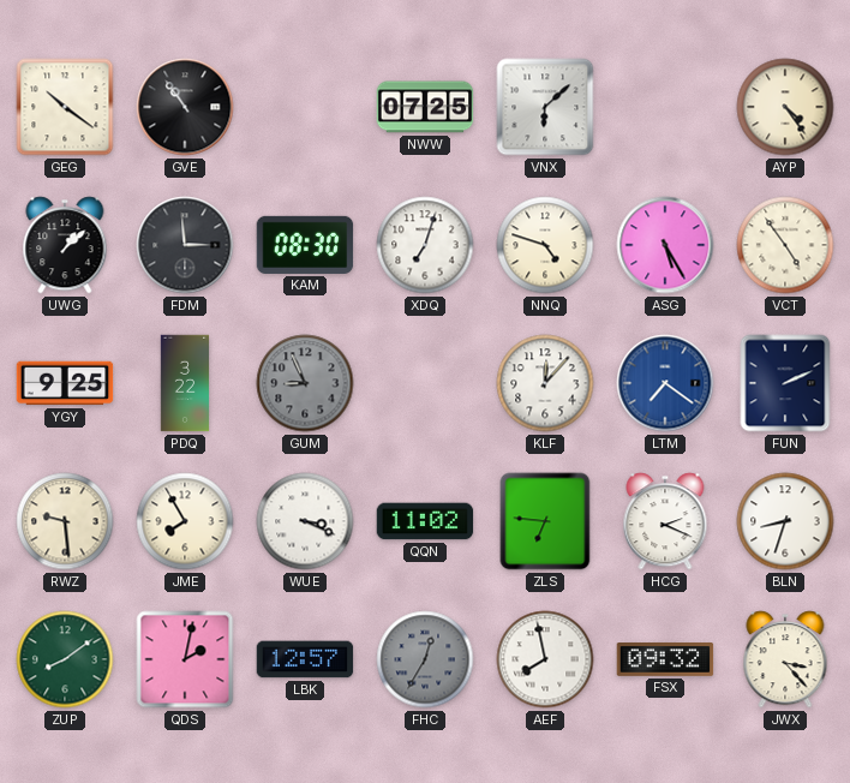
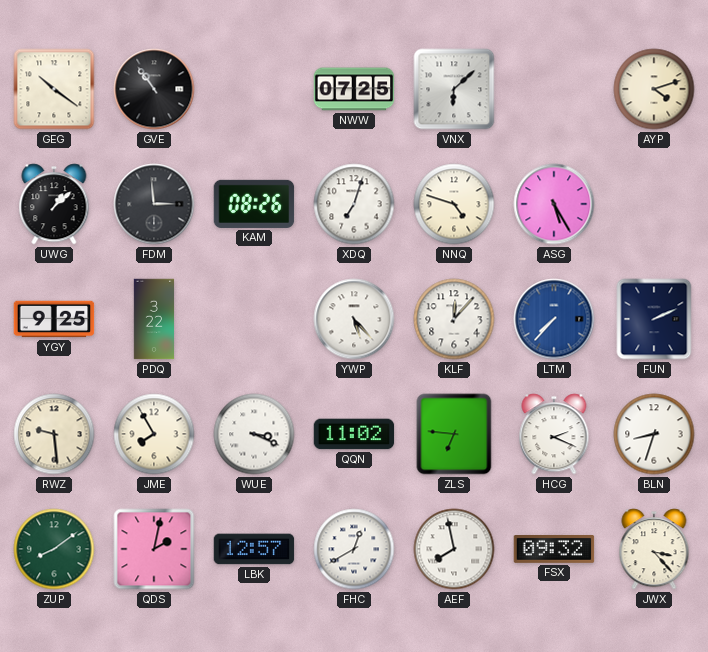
AYP: 4:24 -> 4:12 (654, 89)
KAM: 08:30 -> 08:26 (254, 204)
VCT: 4:54 -> none (785, 245)
GUM: 8:56 -> none (305, 383)
YWP: none -> 5:23 (354, 319)
LTM: 7:21 -> 7:37 (554, 319)
FHC: 12:35 -> 12:40 (354, 549)
FHC dial: grey -> white (354, 549)
